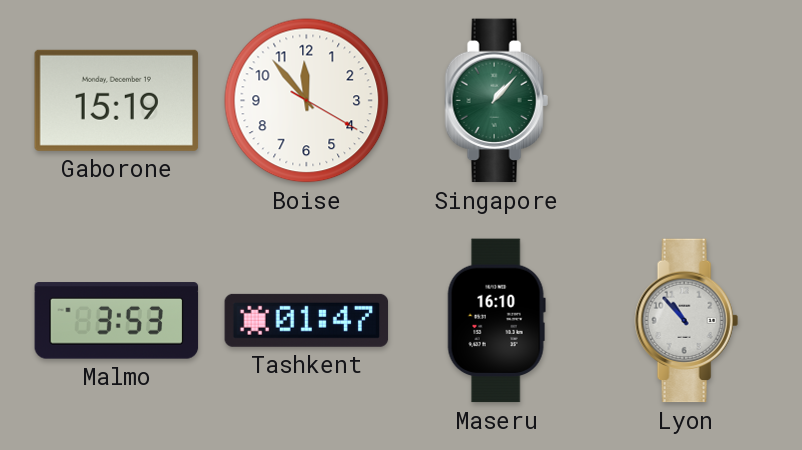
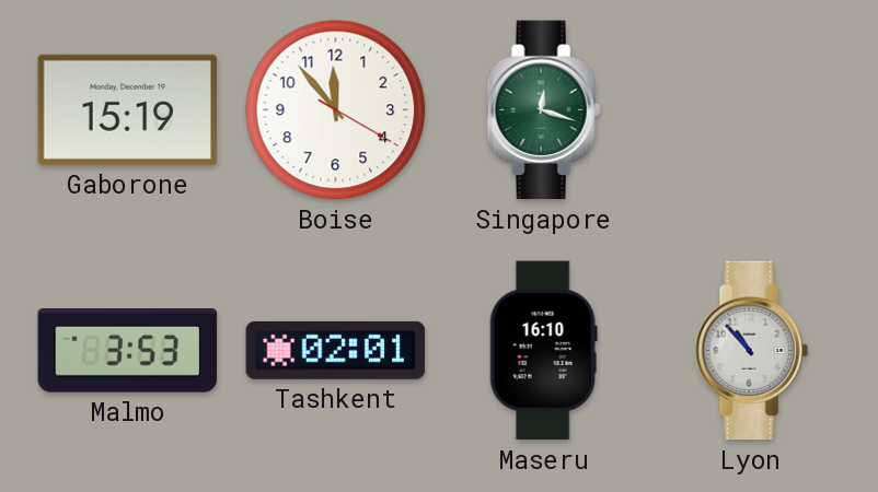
Singapore: 1:07 -> 12:18 (543, 110)
Tashkent: 01:47 -> 02:01 (336, 350)
